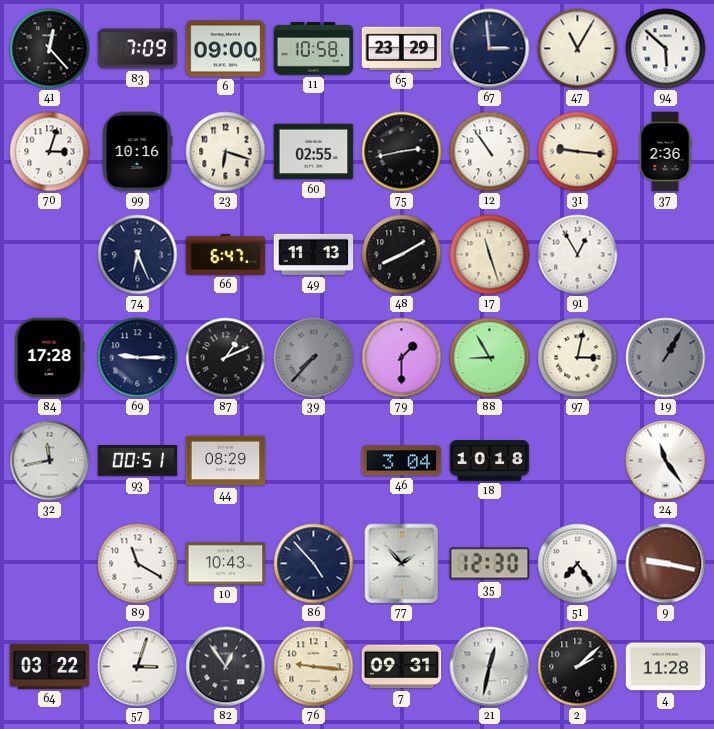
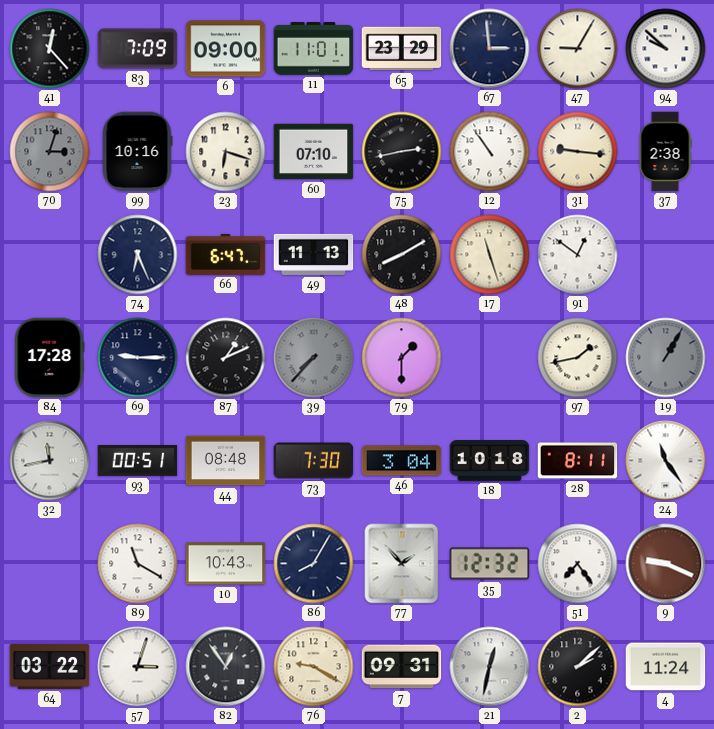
11: 10:58 -> 11:01 (314, 49)
47: 11:05 -> 9:05 (578, 49)
94: 5:52 -> 9:52 (666, 49)
70 dial: white -> grey (50, 152)
60: 02:55 -> 07:10 (314, 152)
37: 2:36 -> 2:38 (665, 152)
91: 12:55 -> 12:51 (578, 255)
88: 8:55 -> none (490, 358)
97: 3:02 -> 1:43 (578, 358)
44: 08:29 -> 08:48 (226, 461)
73: none -> 7:30 (314, 461)
28: none -> 8:11 (578, 461)
86: 4:53 -> 8:05 (314, 564)
35: 12:30 -> 12:32 (490, 564)
9: 9:17 -> 9:19 (666, 564)
76: 9:16 -> 9:20 (314, 667)
4: 11:28 -> 11:24 (666, 667)
